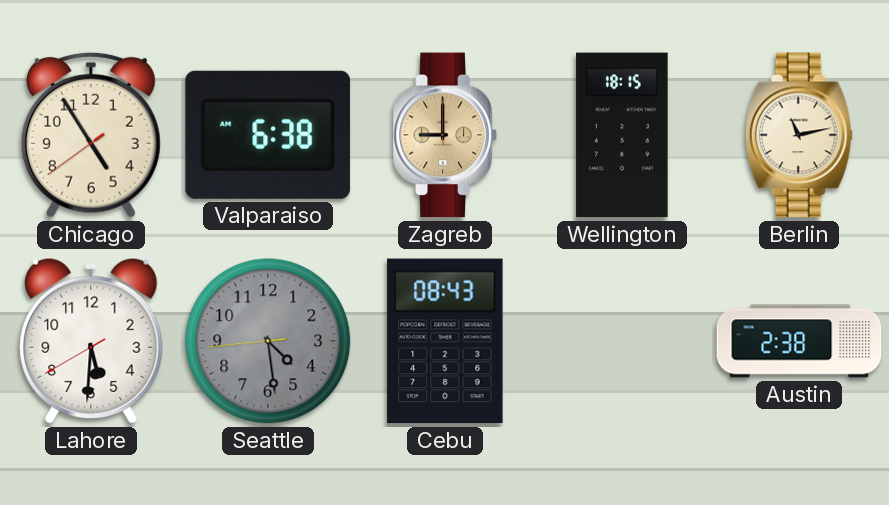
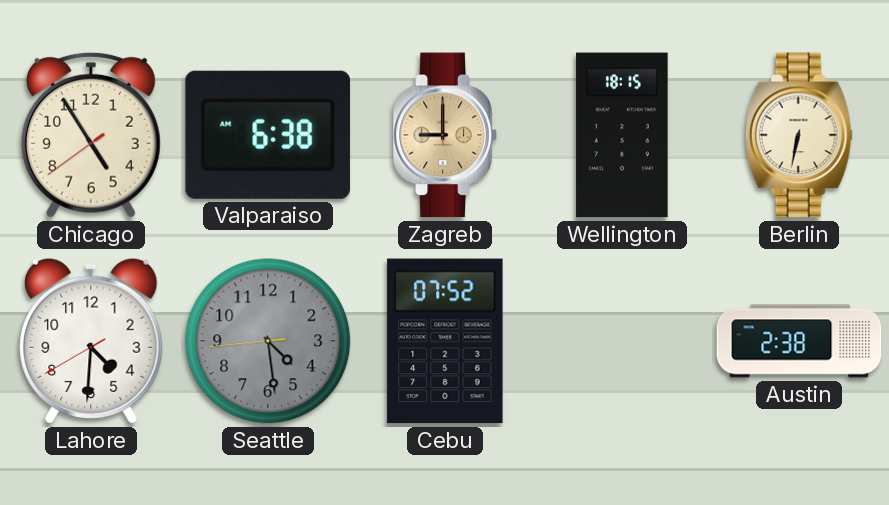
Berlin: 11:13 -> 6:32 (799, 135)
Lahore: 5:30 -> 4:30 (91, 341)
Cebu: 08:43 -> 07:52 (445, 341)
